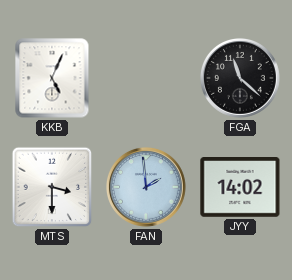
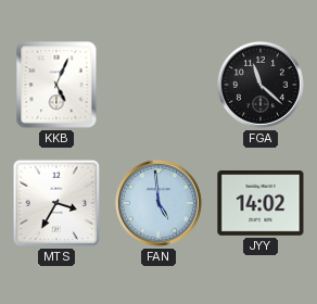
MTS: 3:30 -> 3:35 (56, 203)
FAN: 1:59 -> 4:59 (158, 203)
